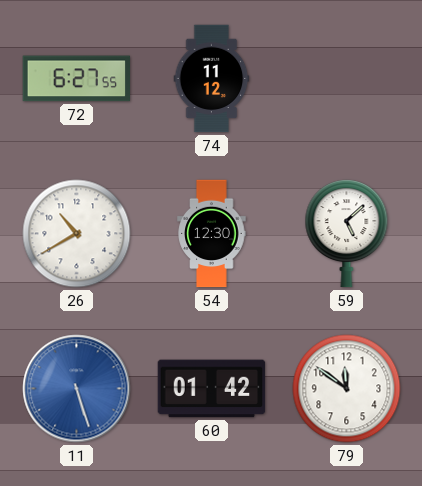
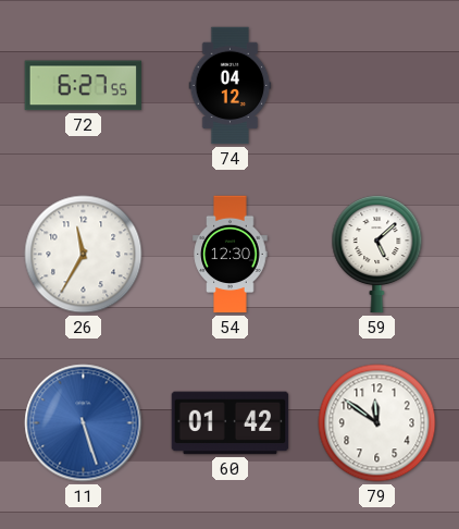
74: 11:12 -> 04:12 (231, 86)
26: 10:40 -> 11:35 (84, 255)
